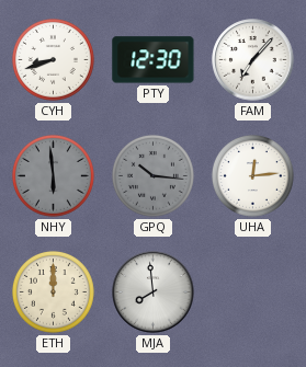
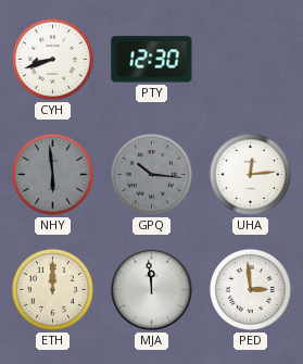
FAM: 7:07 -> none (253, 60)
MJA: 7:59 -> 11:59 (152, 290)
PED: none -> 2:59 (250, 289)
